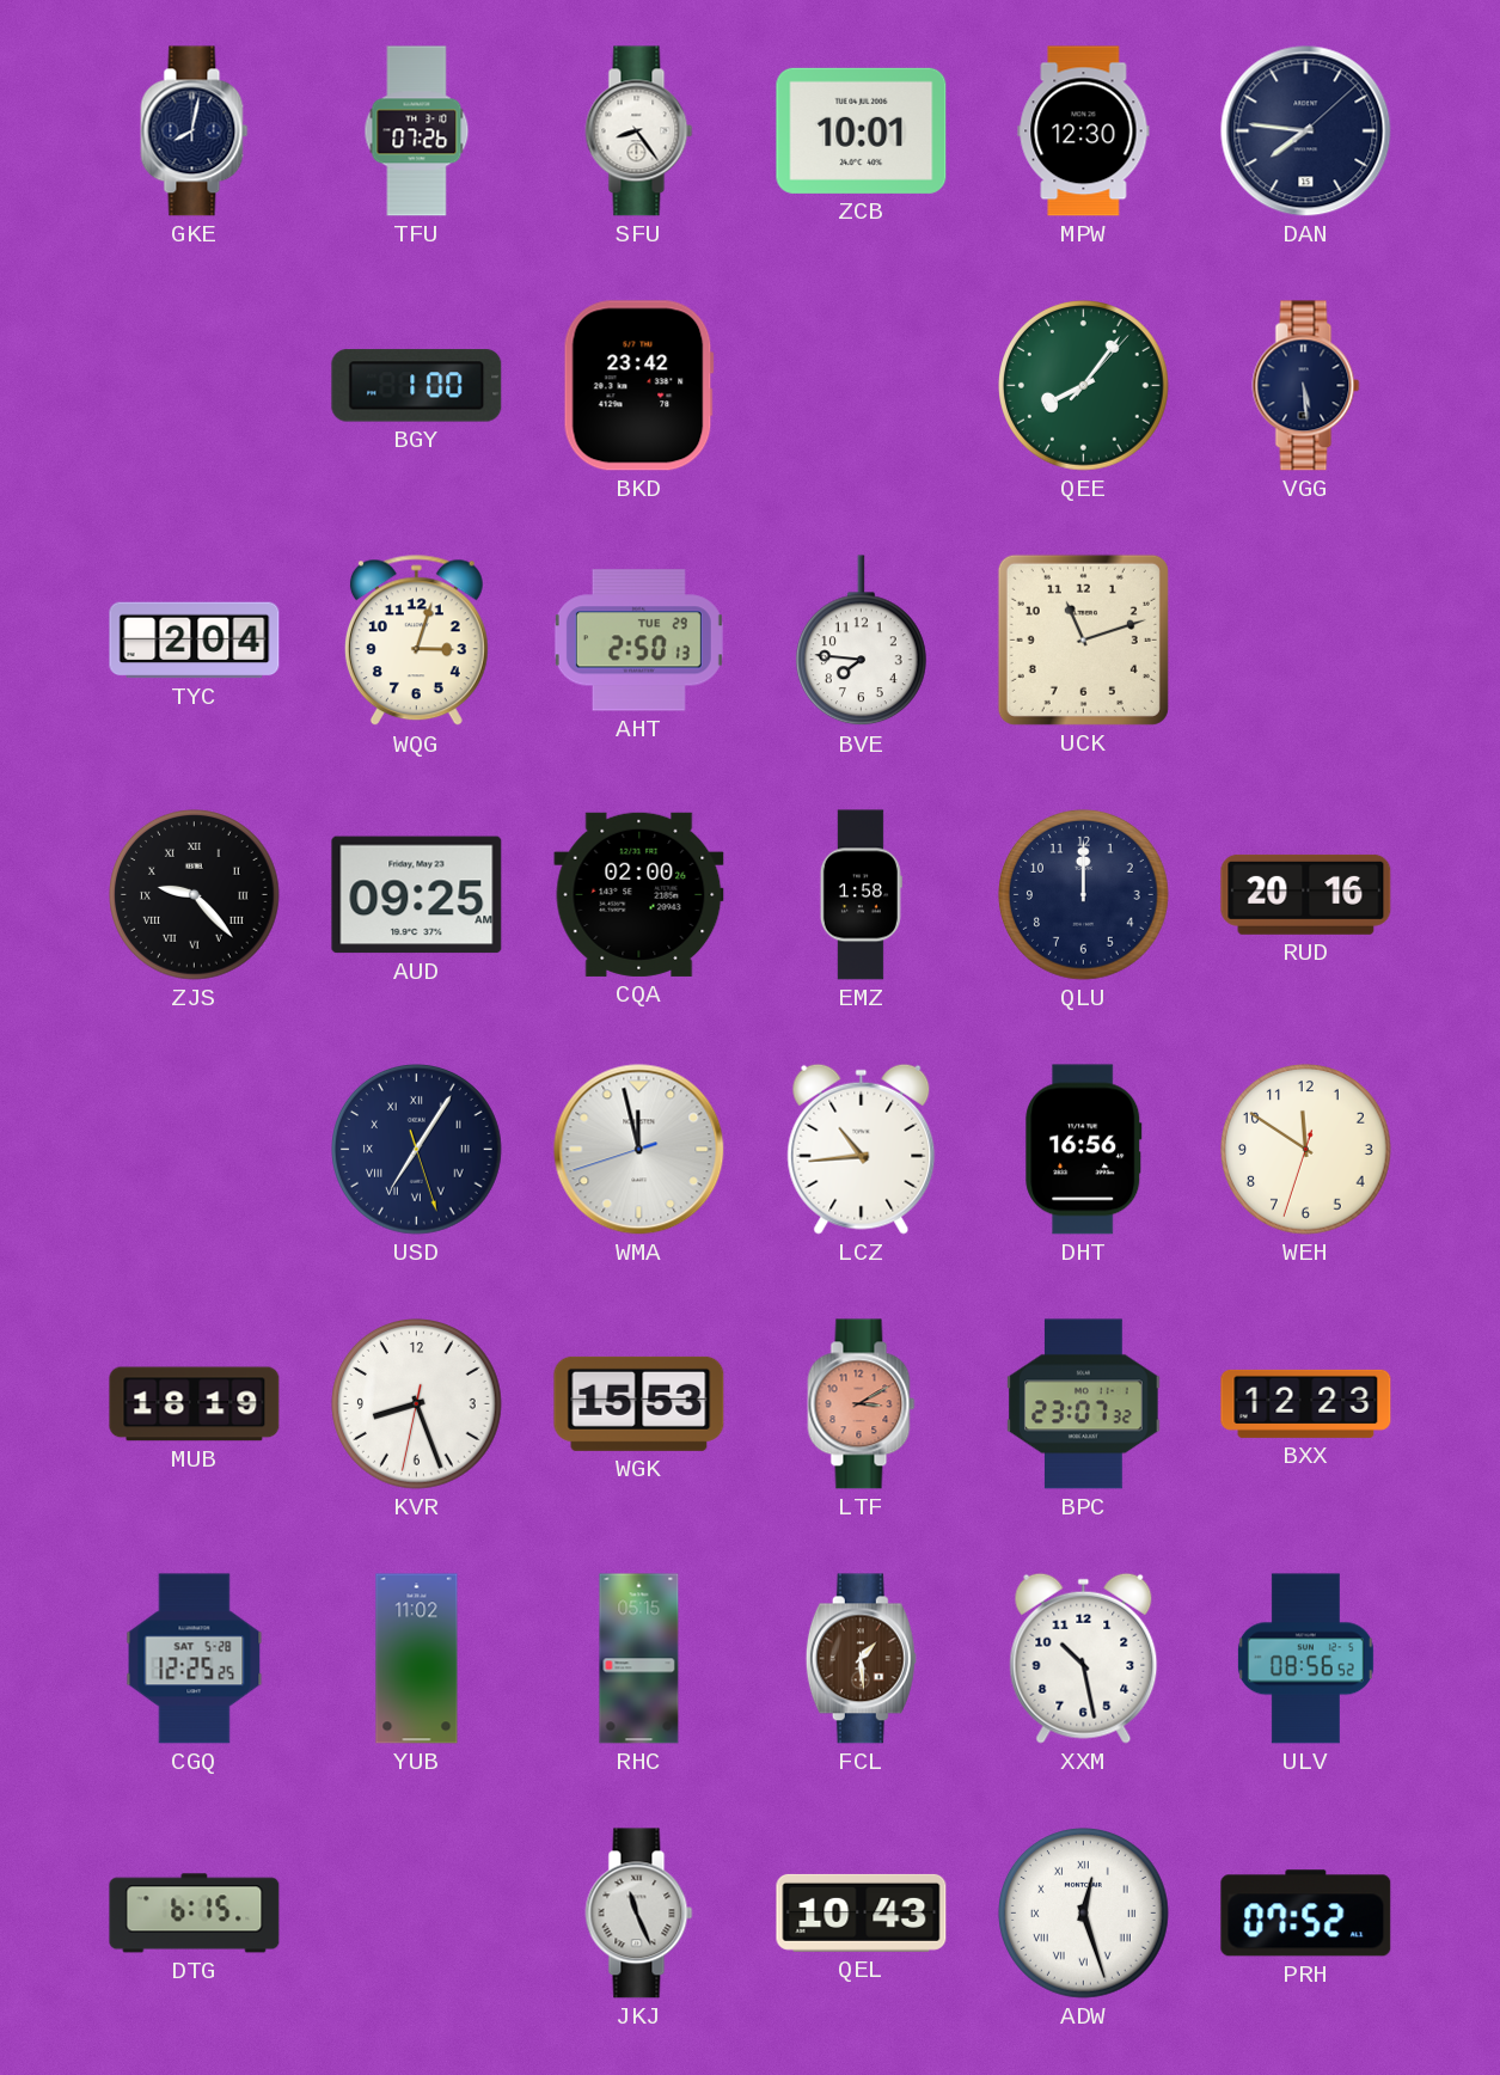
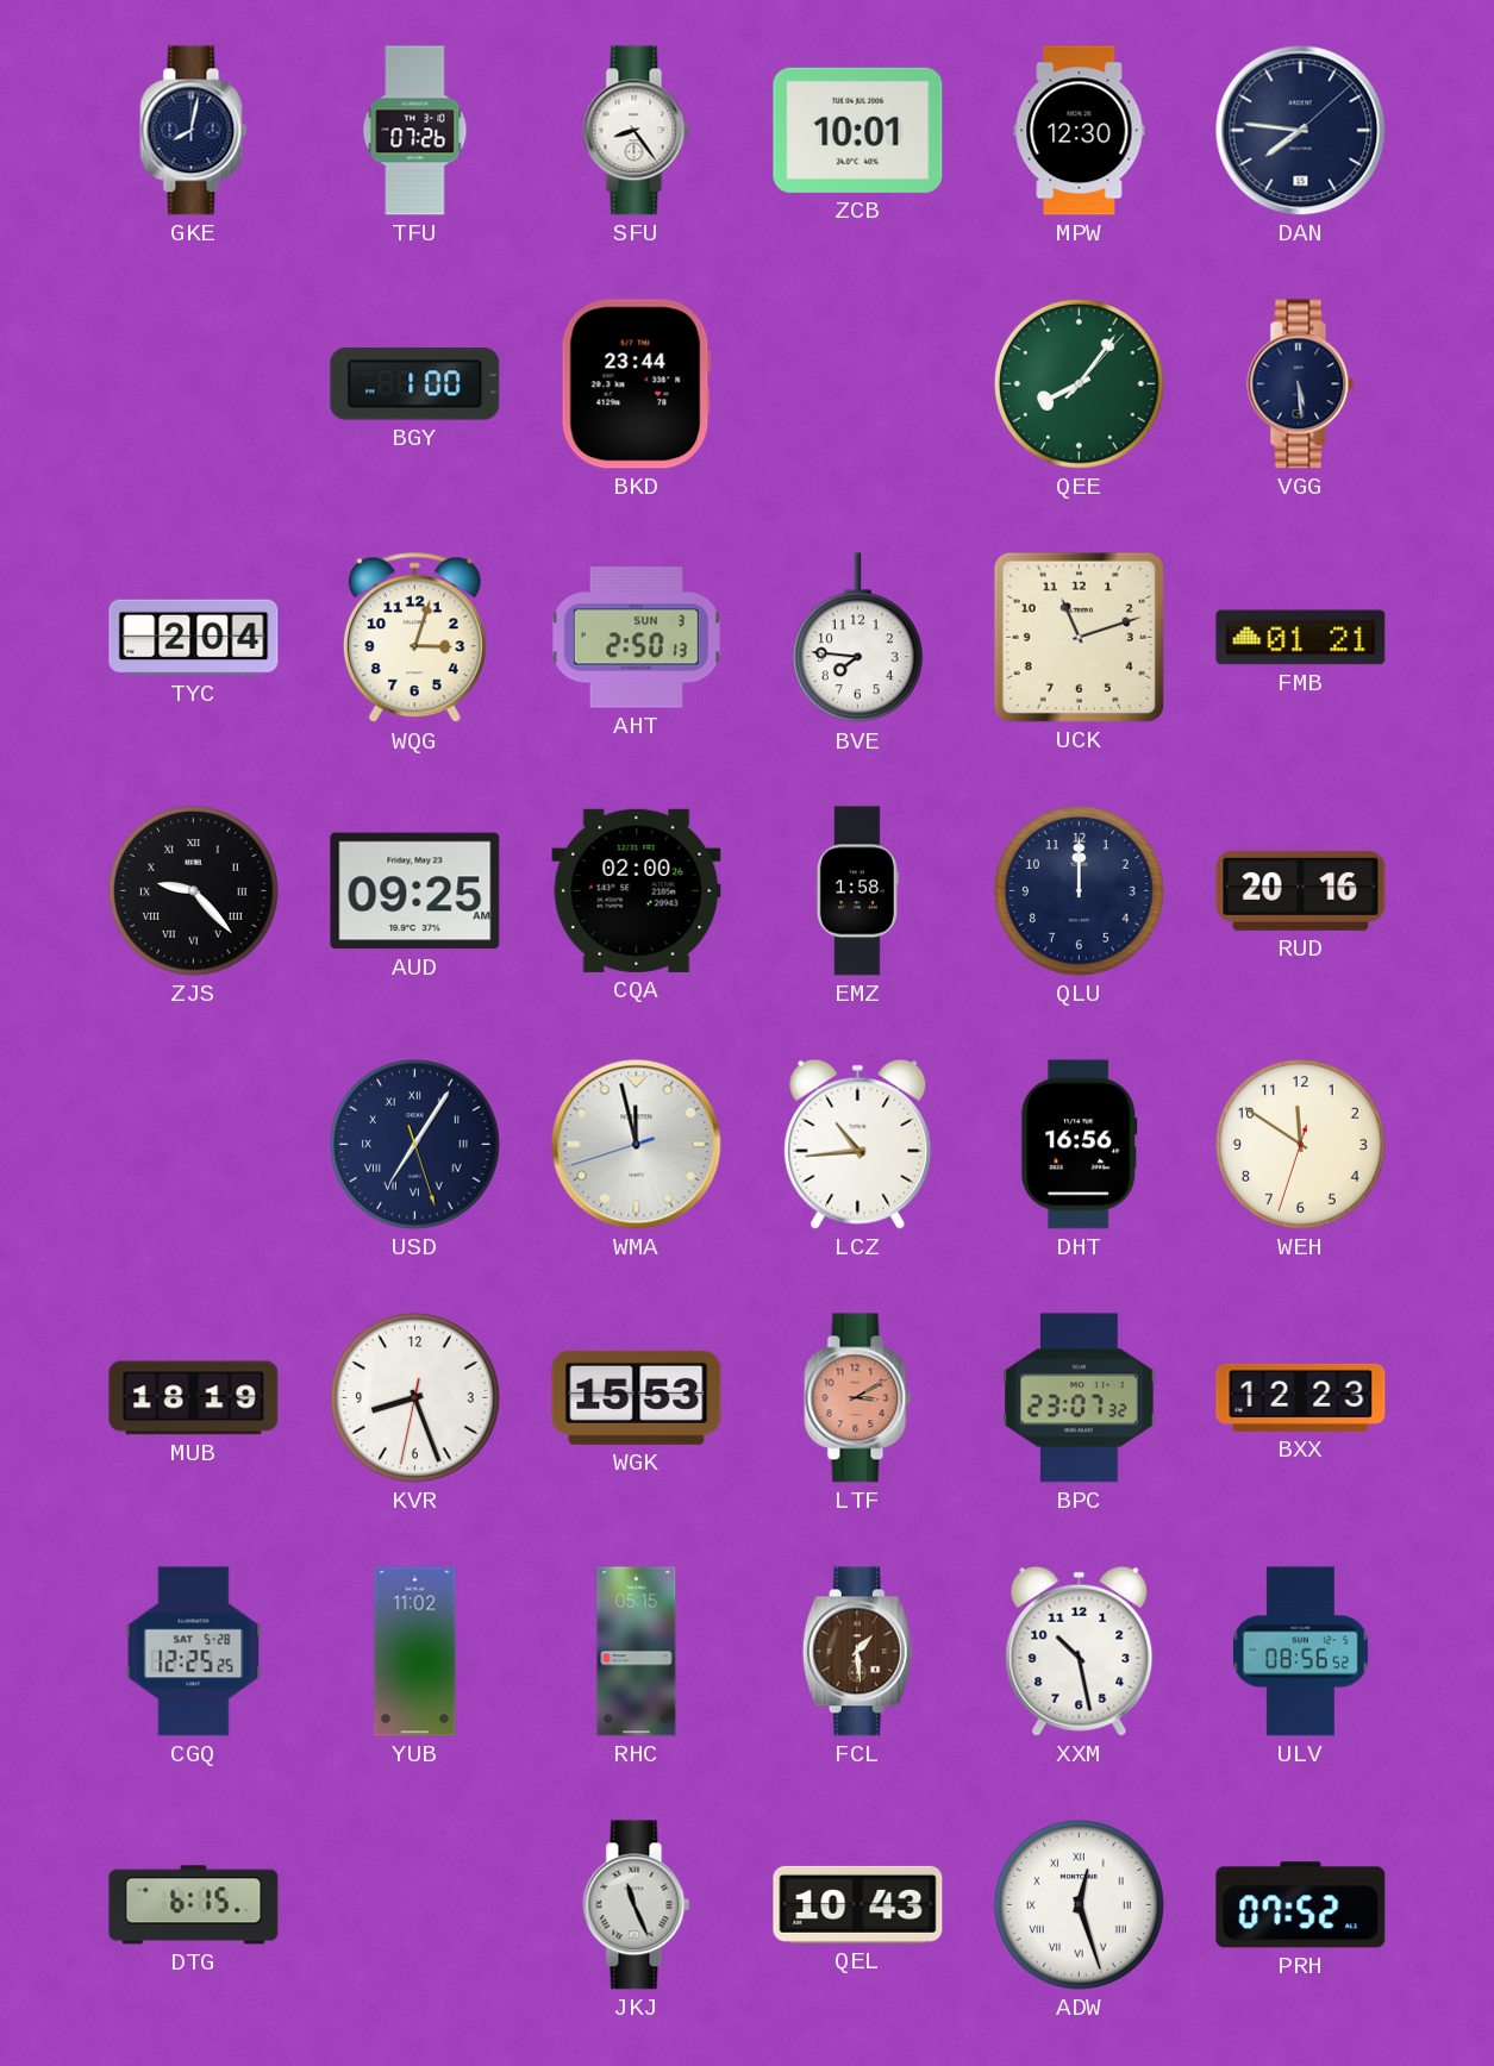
BKD: 23:42 -> 23:44 (636, 384)
AHT date: TUE 29 -> SUN 3 (636, 638)
FMB: none -> 01:21 (1301, 638)
